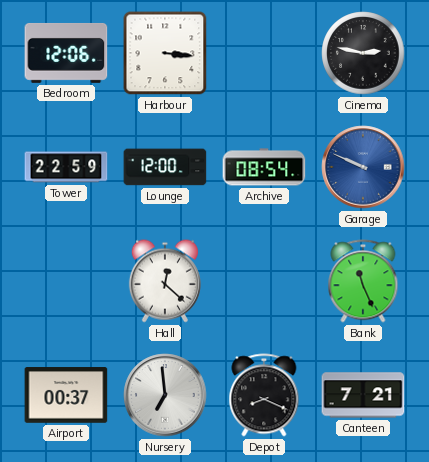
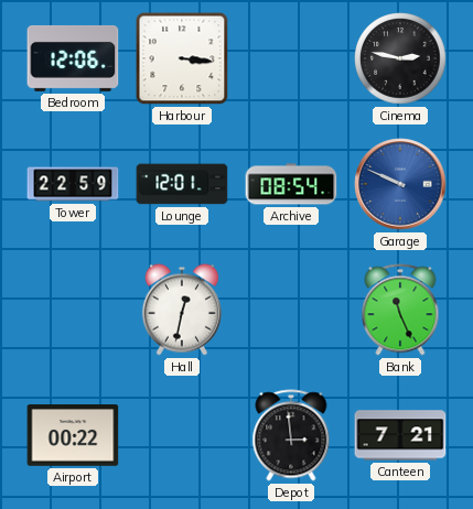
Lounge: 12:00 -> 12:01 (182, 184)
Hall: 12:22 -> 12:32 (182, 310)
Airport: 00:37 -> 00:22 (73, 435)
Nursery: 6:59 -> none (165, 395)
Depot: 8:19 -> 2:59 (291, 435)
